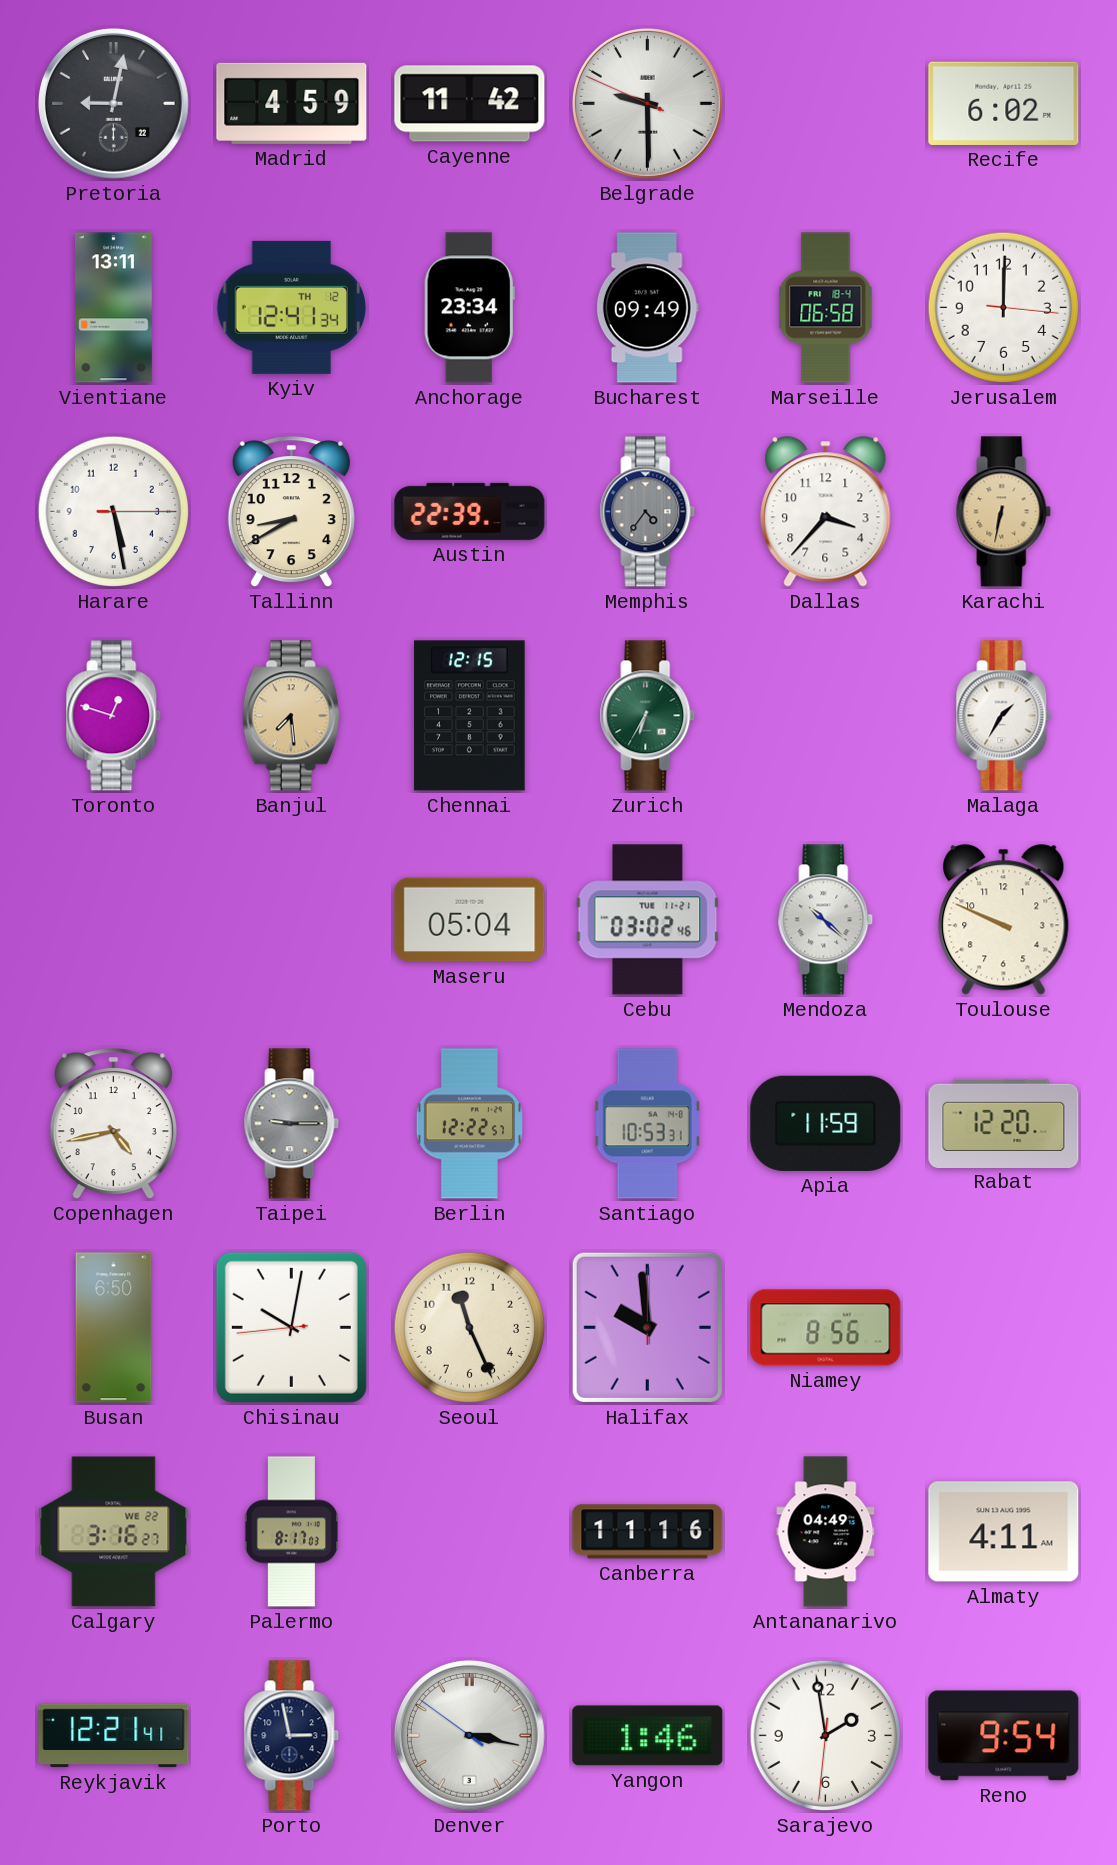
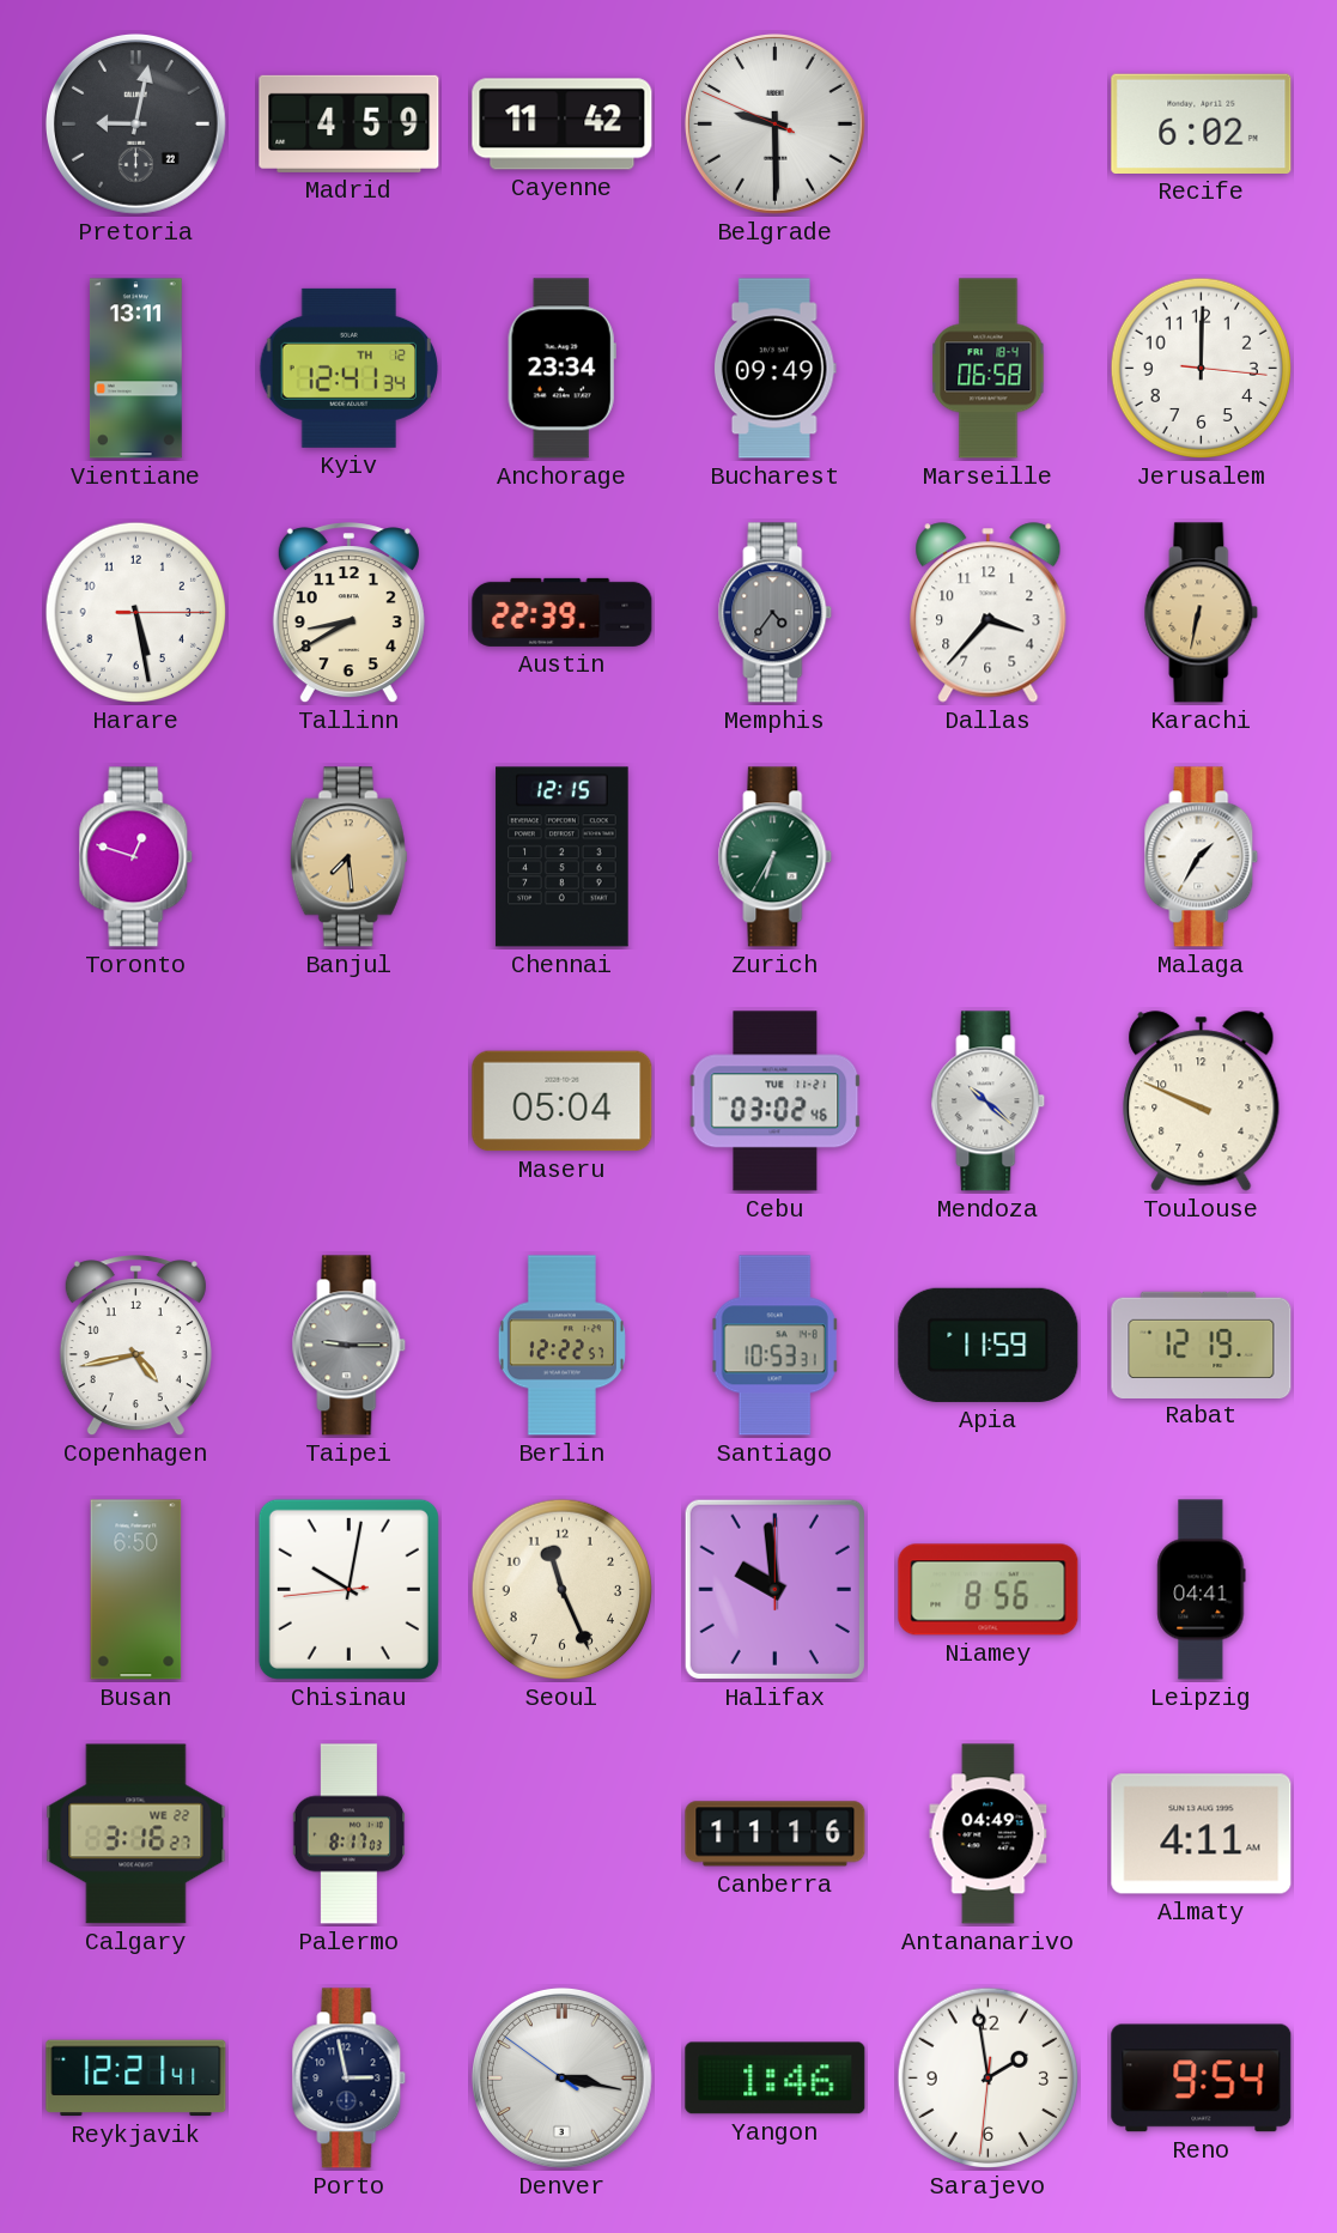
Rabat: 12:20 -> 12:19 (1202, 1345)
Leipzig: none -> 04:41 (1202, 1590)
